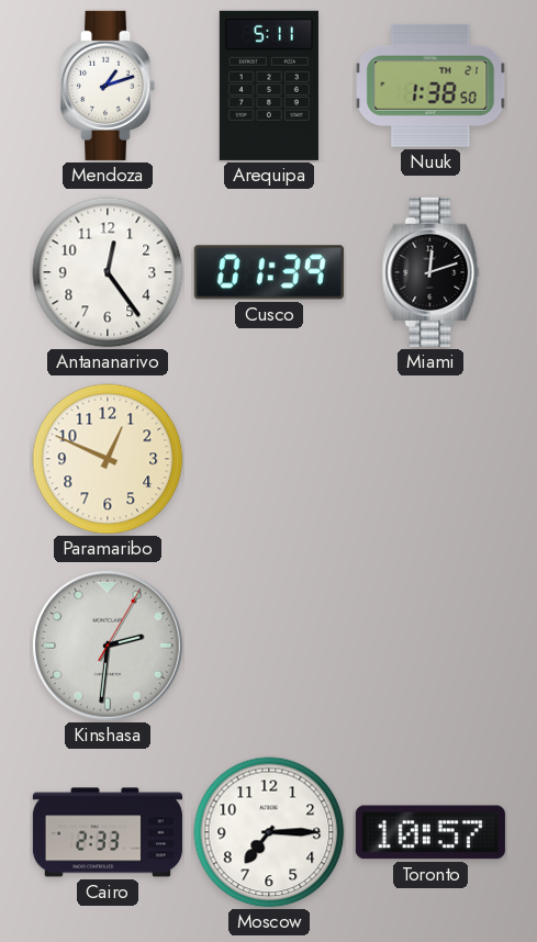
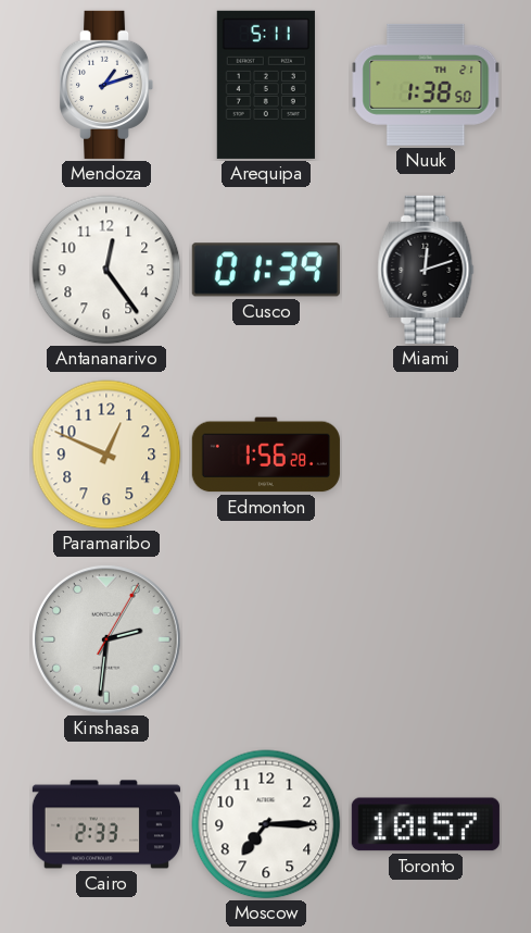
Edmonton: none -> 1:56 (266, 455)
